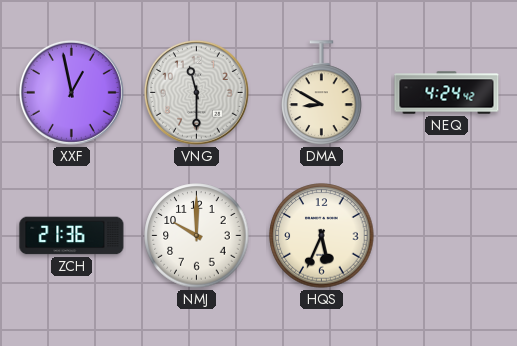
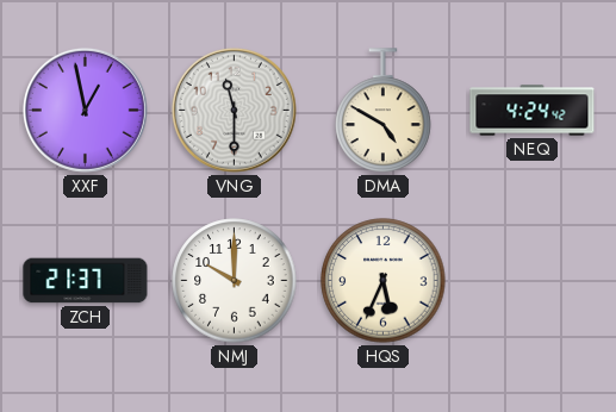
DMA: 8:50 -> 4:50 (384, 111)
ZCH: 21:36 -> 21:37 (86, 281)
